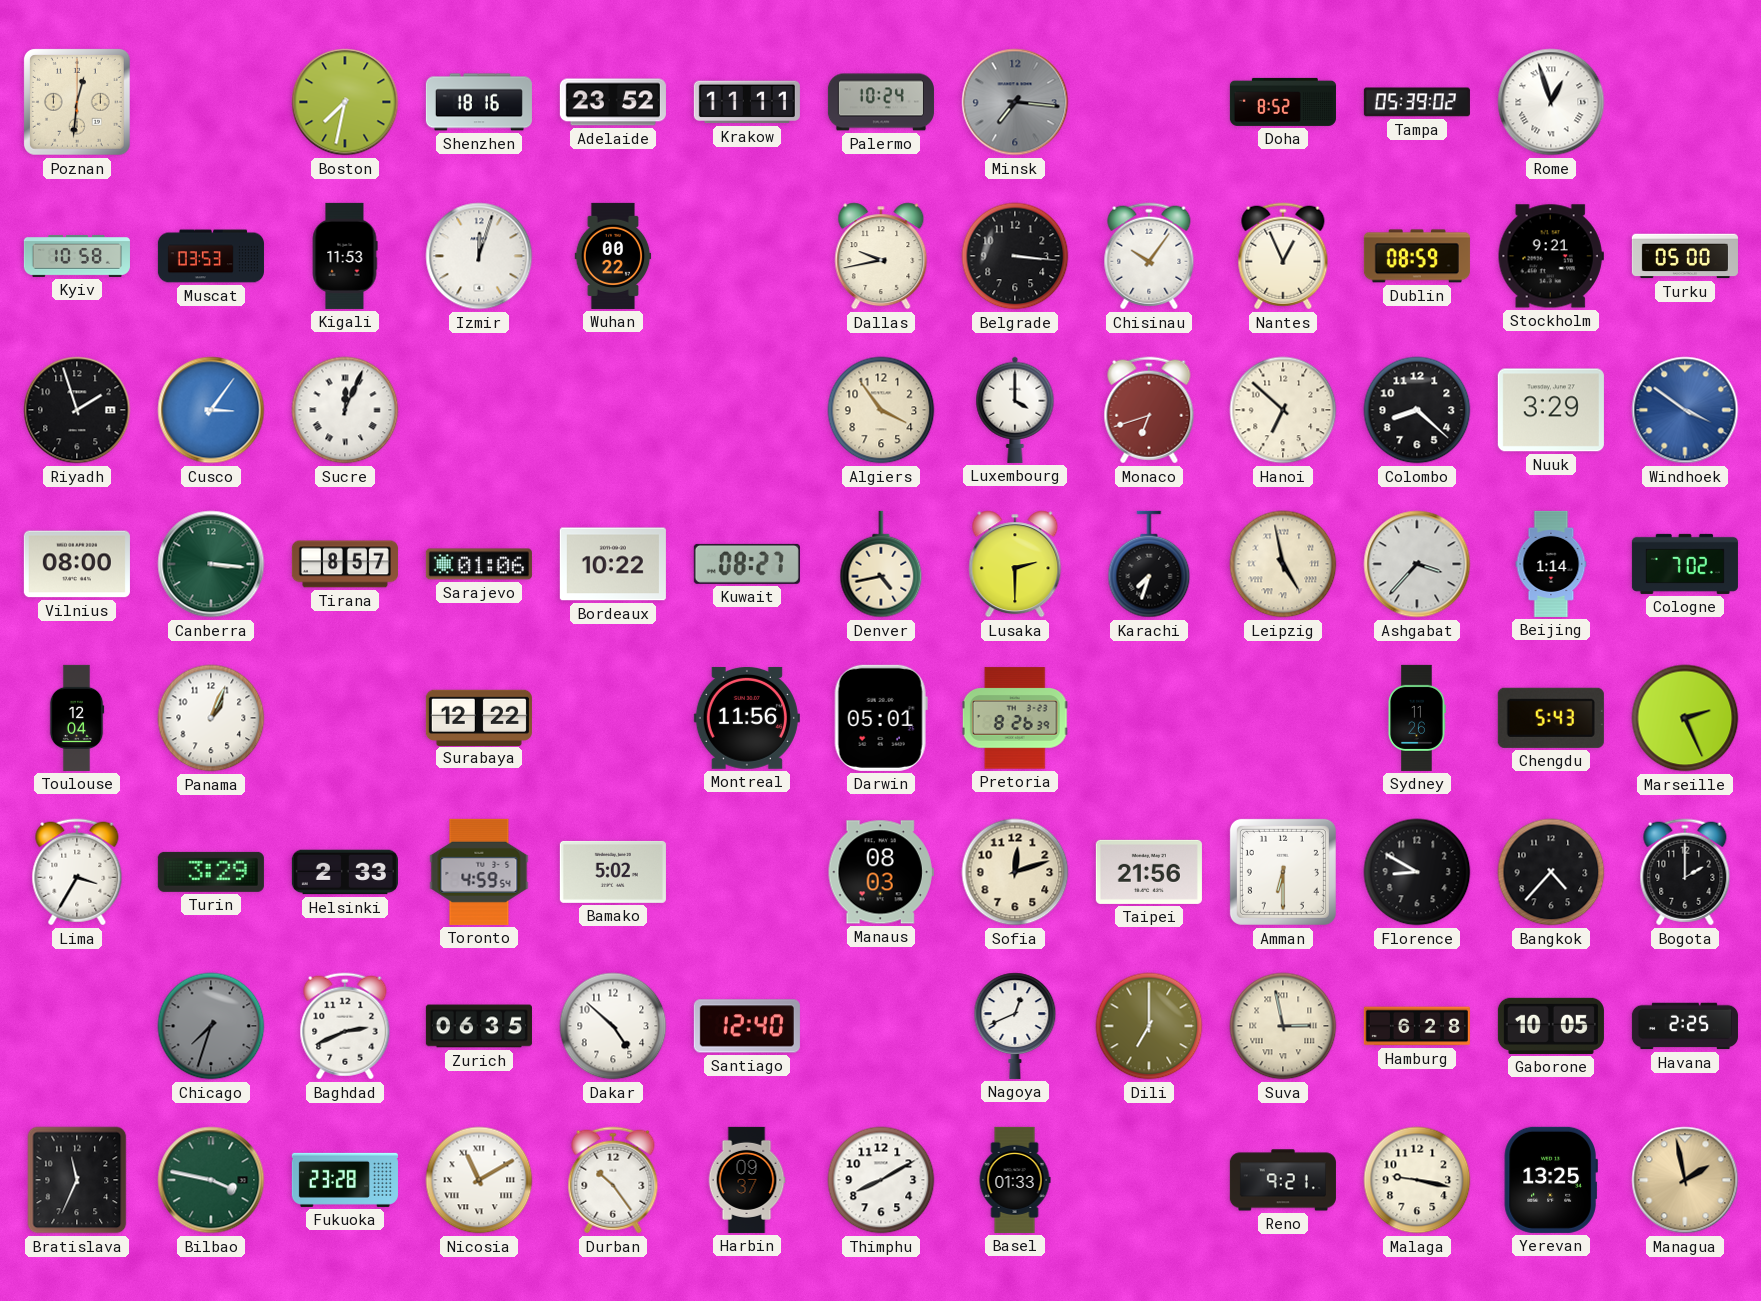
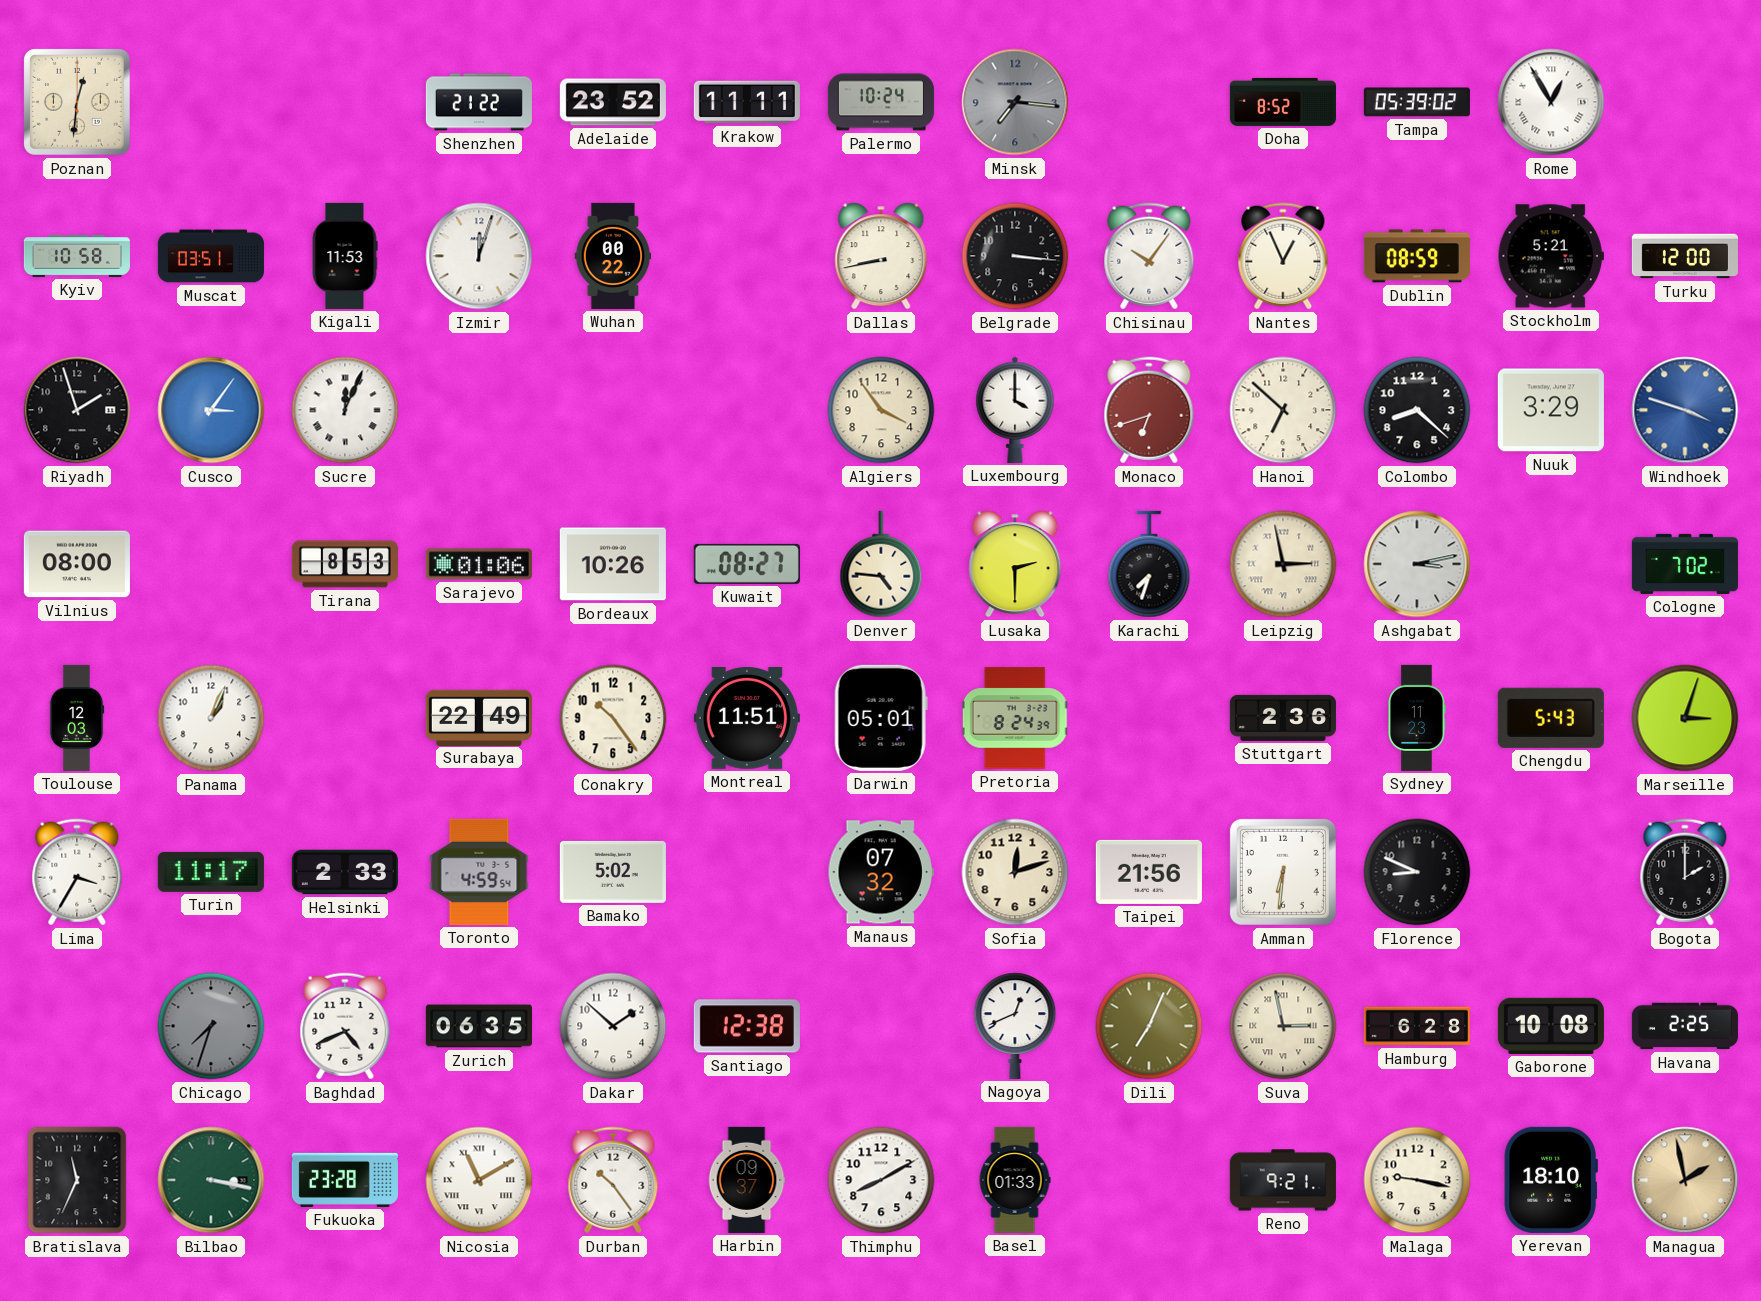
Boston: 7:32 -> none (345, 102)
Shenzhen: 18:16 -> 21:22 (479, 102)
Rome: 12:57 -> 12:55 (1551, 102)
Muscat: 03:53 -> 03:51 (211, 256)
Dallas: 9:43 -> 8:43 (881, 256)
Stockholm: 9:21 -> 5:21 (1551, 256)
Turku: 05:00 -> 12:00 (1685, 256)
Windhoek: 3:51 -> 3:48 (1685, 410)
Canberra: 3:16 -> none (211, 564)
Tirana: 8:57 -> 8:53 (345, 564)
Bordeaux: 10:22 -> 10:26 (613, 564)
Denver: 4:43 -> 4:46 (881, 564)
Leipzig: 4:58 -> 2:58 (1283, 564)
Ashgabat: 3:37 -> 3:13 (1417, 564)
Beijing: 1:14 -> none (1551, 564)
Toulouse: 12:04 -> 12:03 (77, 718)
Surabaya: 12:22 -> 22:49 (479, 717)
Conakry: none -> 10:24 (613, 718)
Montreal: 11:56 -> 11:51 (747, 718)
Pretoria: 8:26 -> 8:24 (1015, 718)
Stuttgart: none -> 2:36 (1283, 718)
Sydney: 11:26 -> 11:23 (1417, 718)
Marseille: 2:26 -> 3:03 (1685, 718)
Turin: 3:29 -> 11:17 (211, 872)
Manaus: 08:03 -> 07:32 (881, 872)
Amman: 6:30 -> 6:31 (1283, 872)
Florence: 8:50 -> 8:49 (1417, 872)
Bangkok: 4:37 -> none (1551, 872)
Baghdad: 2:41 -> 4:41 (345, 1026)
Dakar: 4:52 -> 1:52 (613, 1026)
Santiago: 12:40 -> 12:38 (747, 1026)
Dili: 7:00 -> 7:04 (1149, 1026)
Gaborone: 10:05 -> 10:08 (1551, 1026)
Bilbao: 3:47 -> 3:17 (211, 1180)
Yerevan: 13:25 -> 18:10 (1551, 1180)
